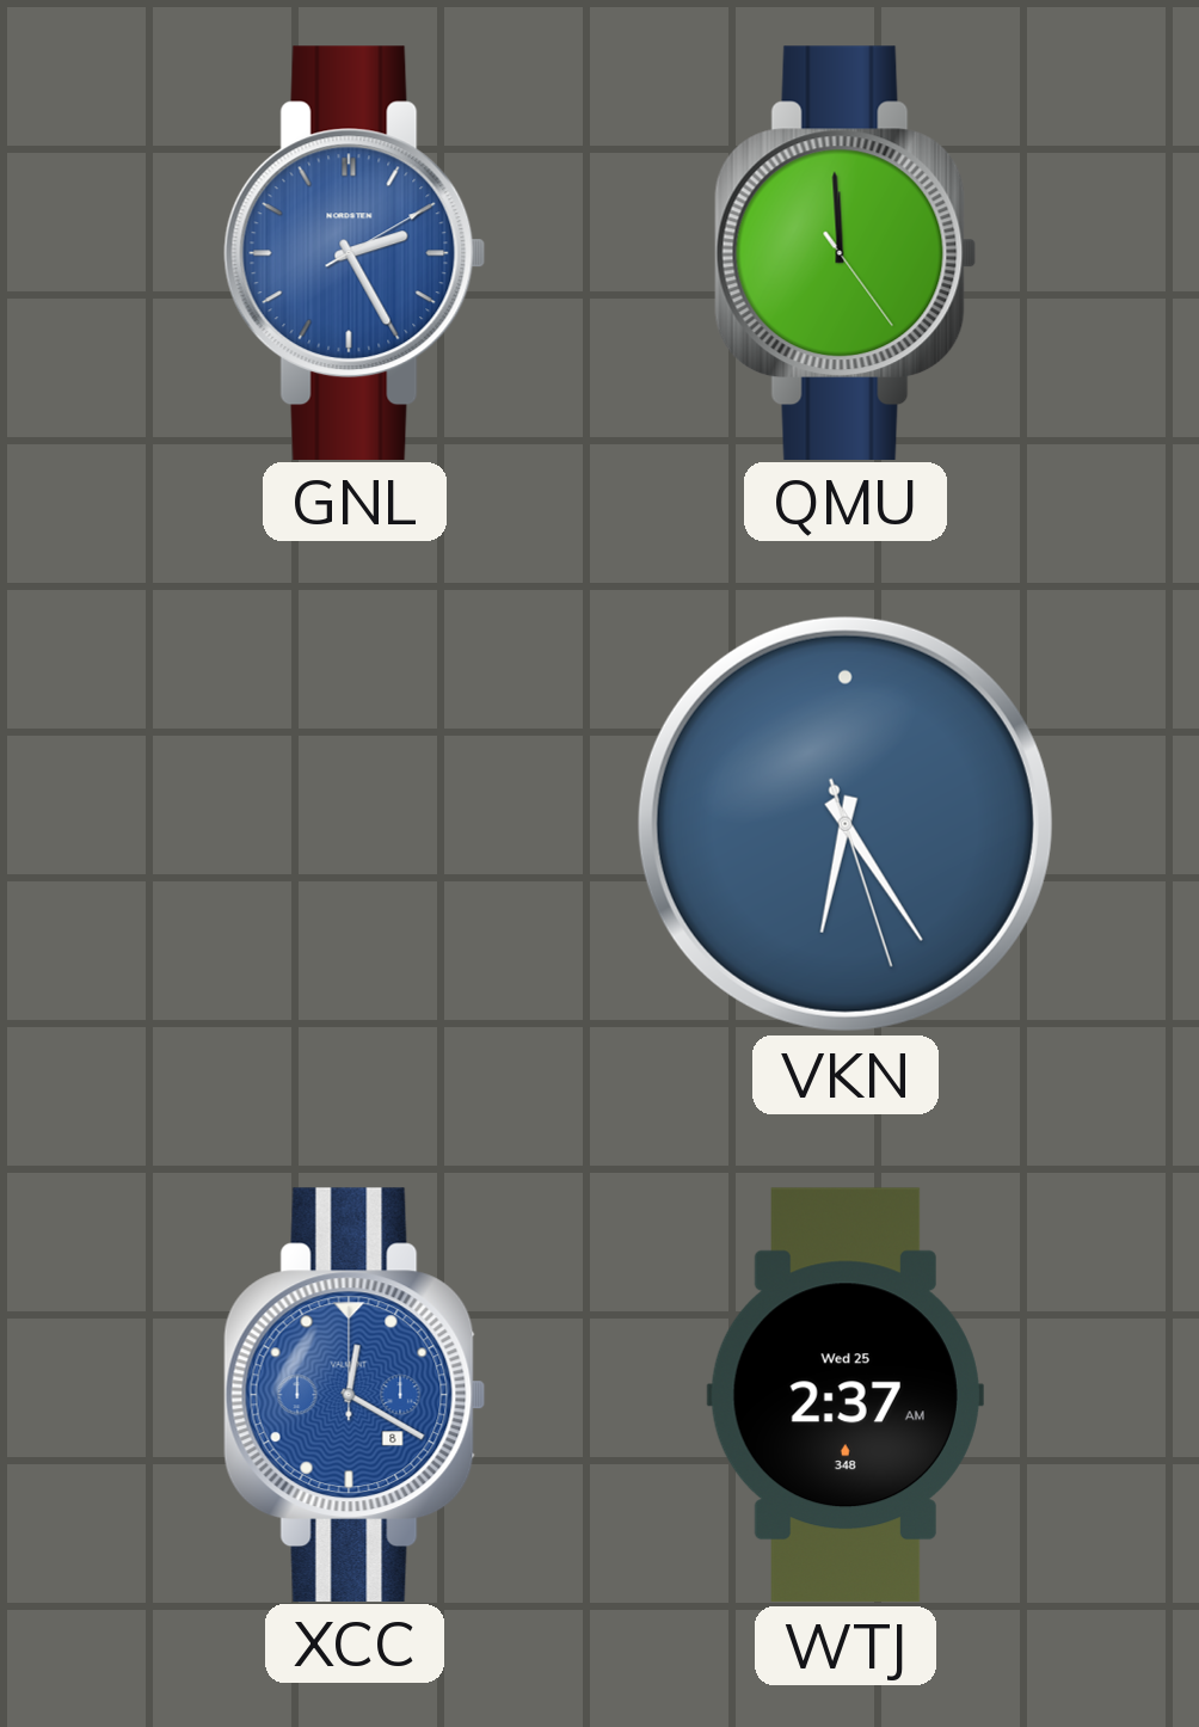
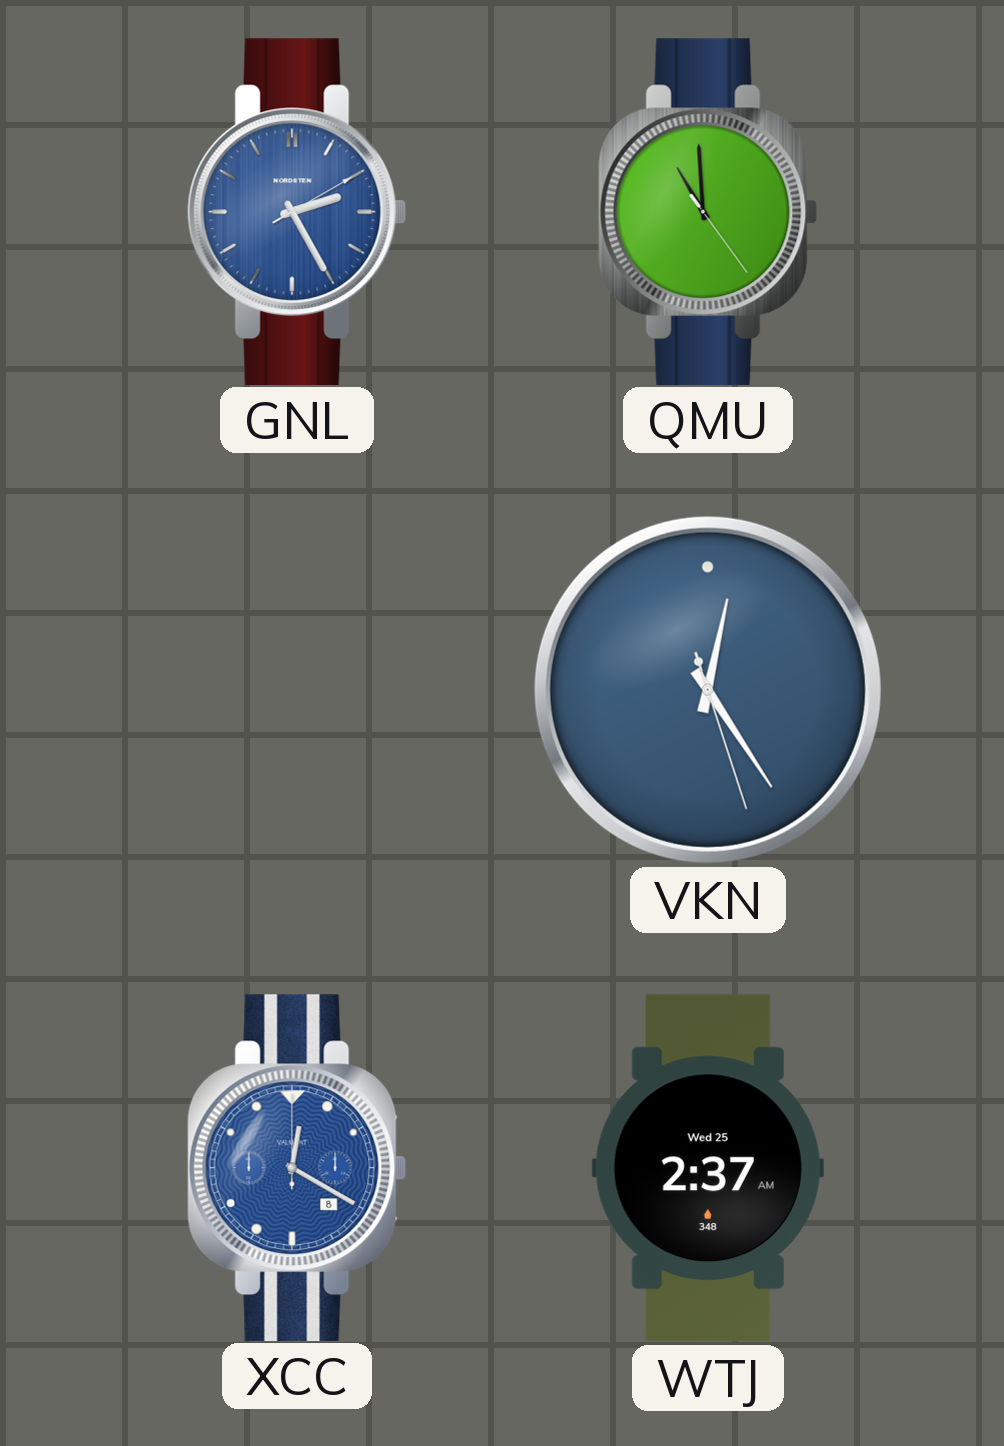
QMU: 11:59 -> 10:59 (708, 211)
VKN: 6:24 -> 12:24 (708, 690)
